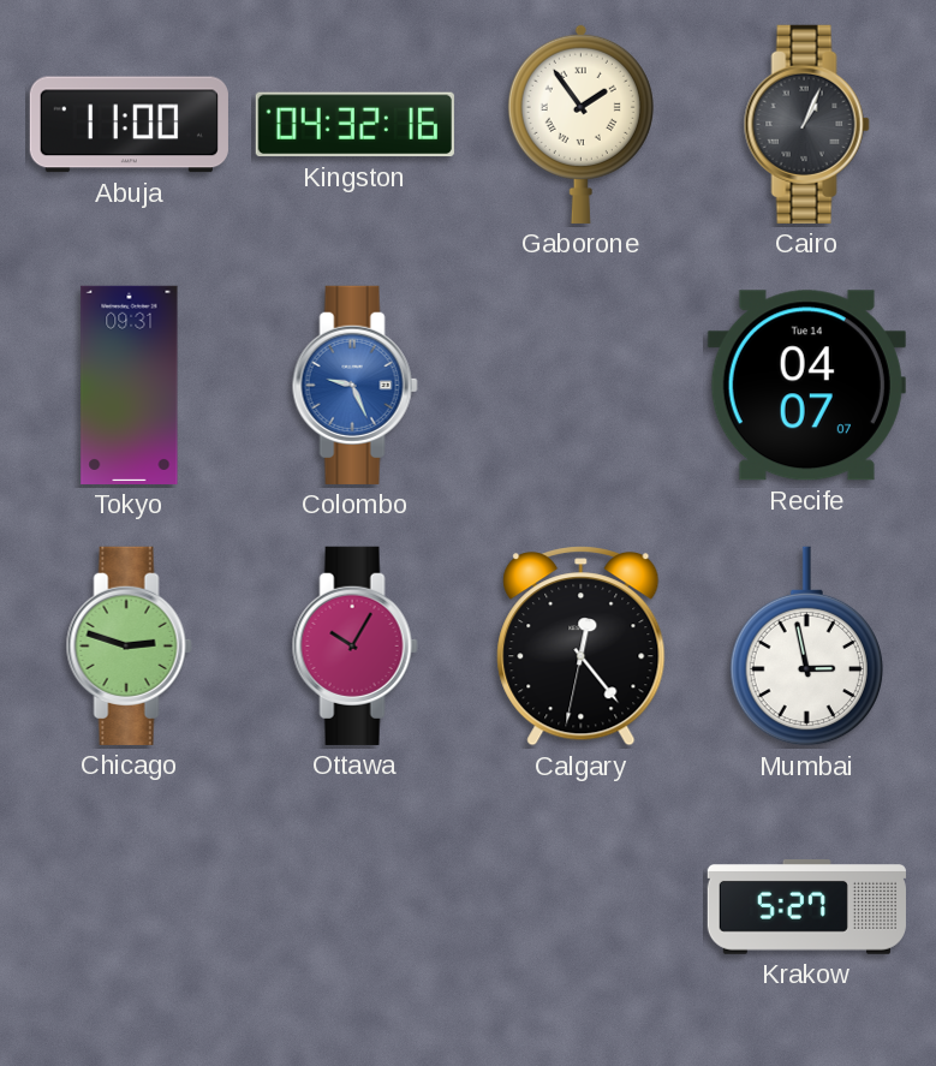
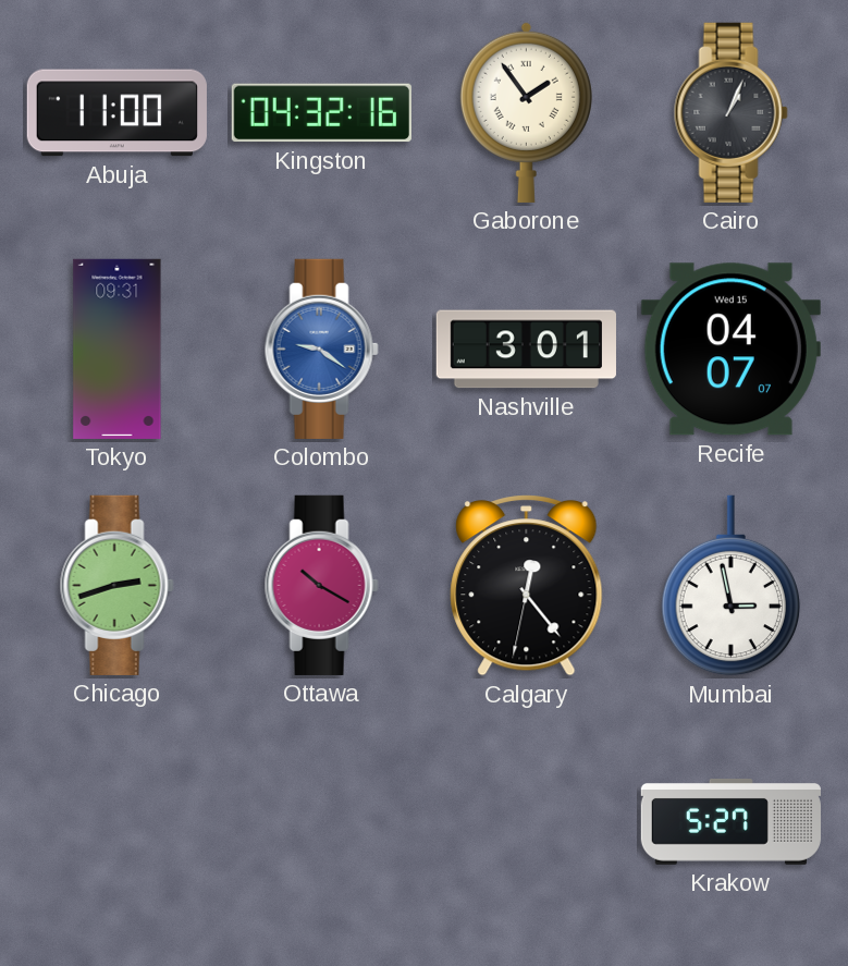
Colombo: 9:26 -> 9:21 (321, 349)
Nashville: none -> 3:01 (526, 350)
Recife date: Tue 14 -> Wed 15 (730, 350)
Chicago: 2:48 -> 2:42 (116, 585)
Ottawa: 10:05 -> 10:20 (321, 585)
